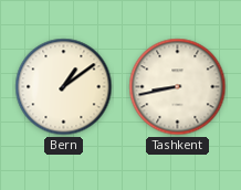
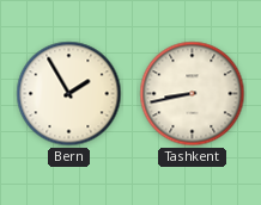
Bern: 1:09 -> 1:55 (69, 94)
